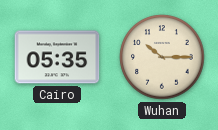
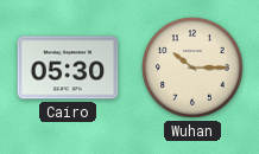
Cairo: 05:35 -> 05:30 (68, 68)
